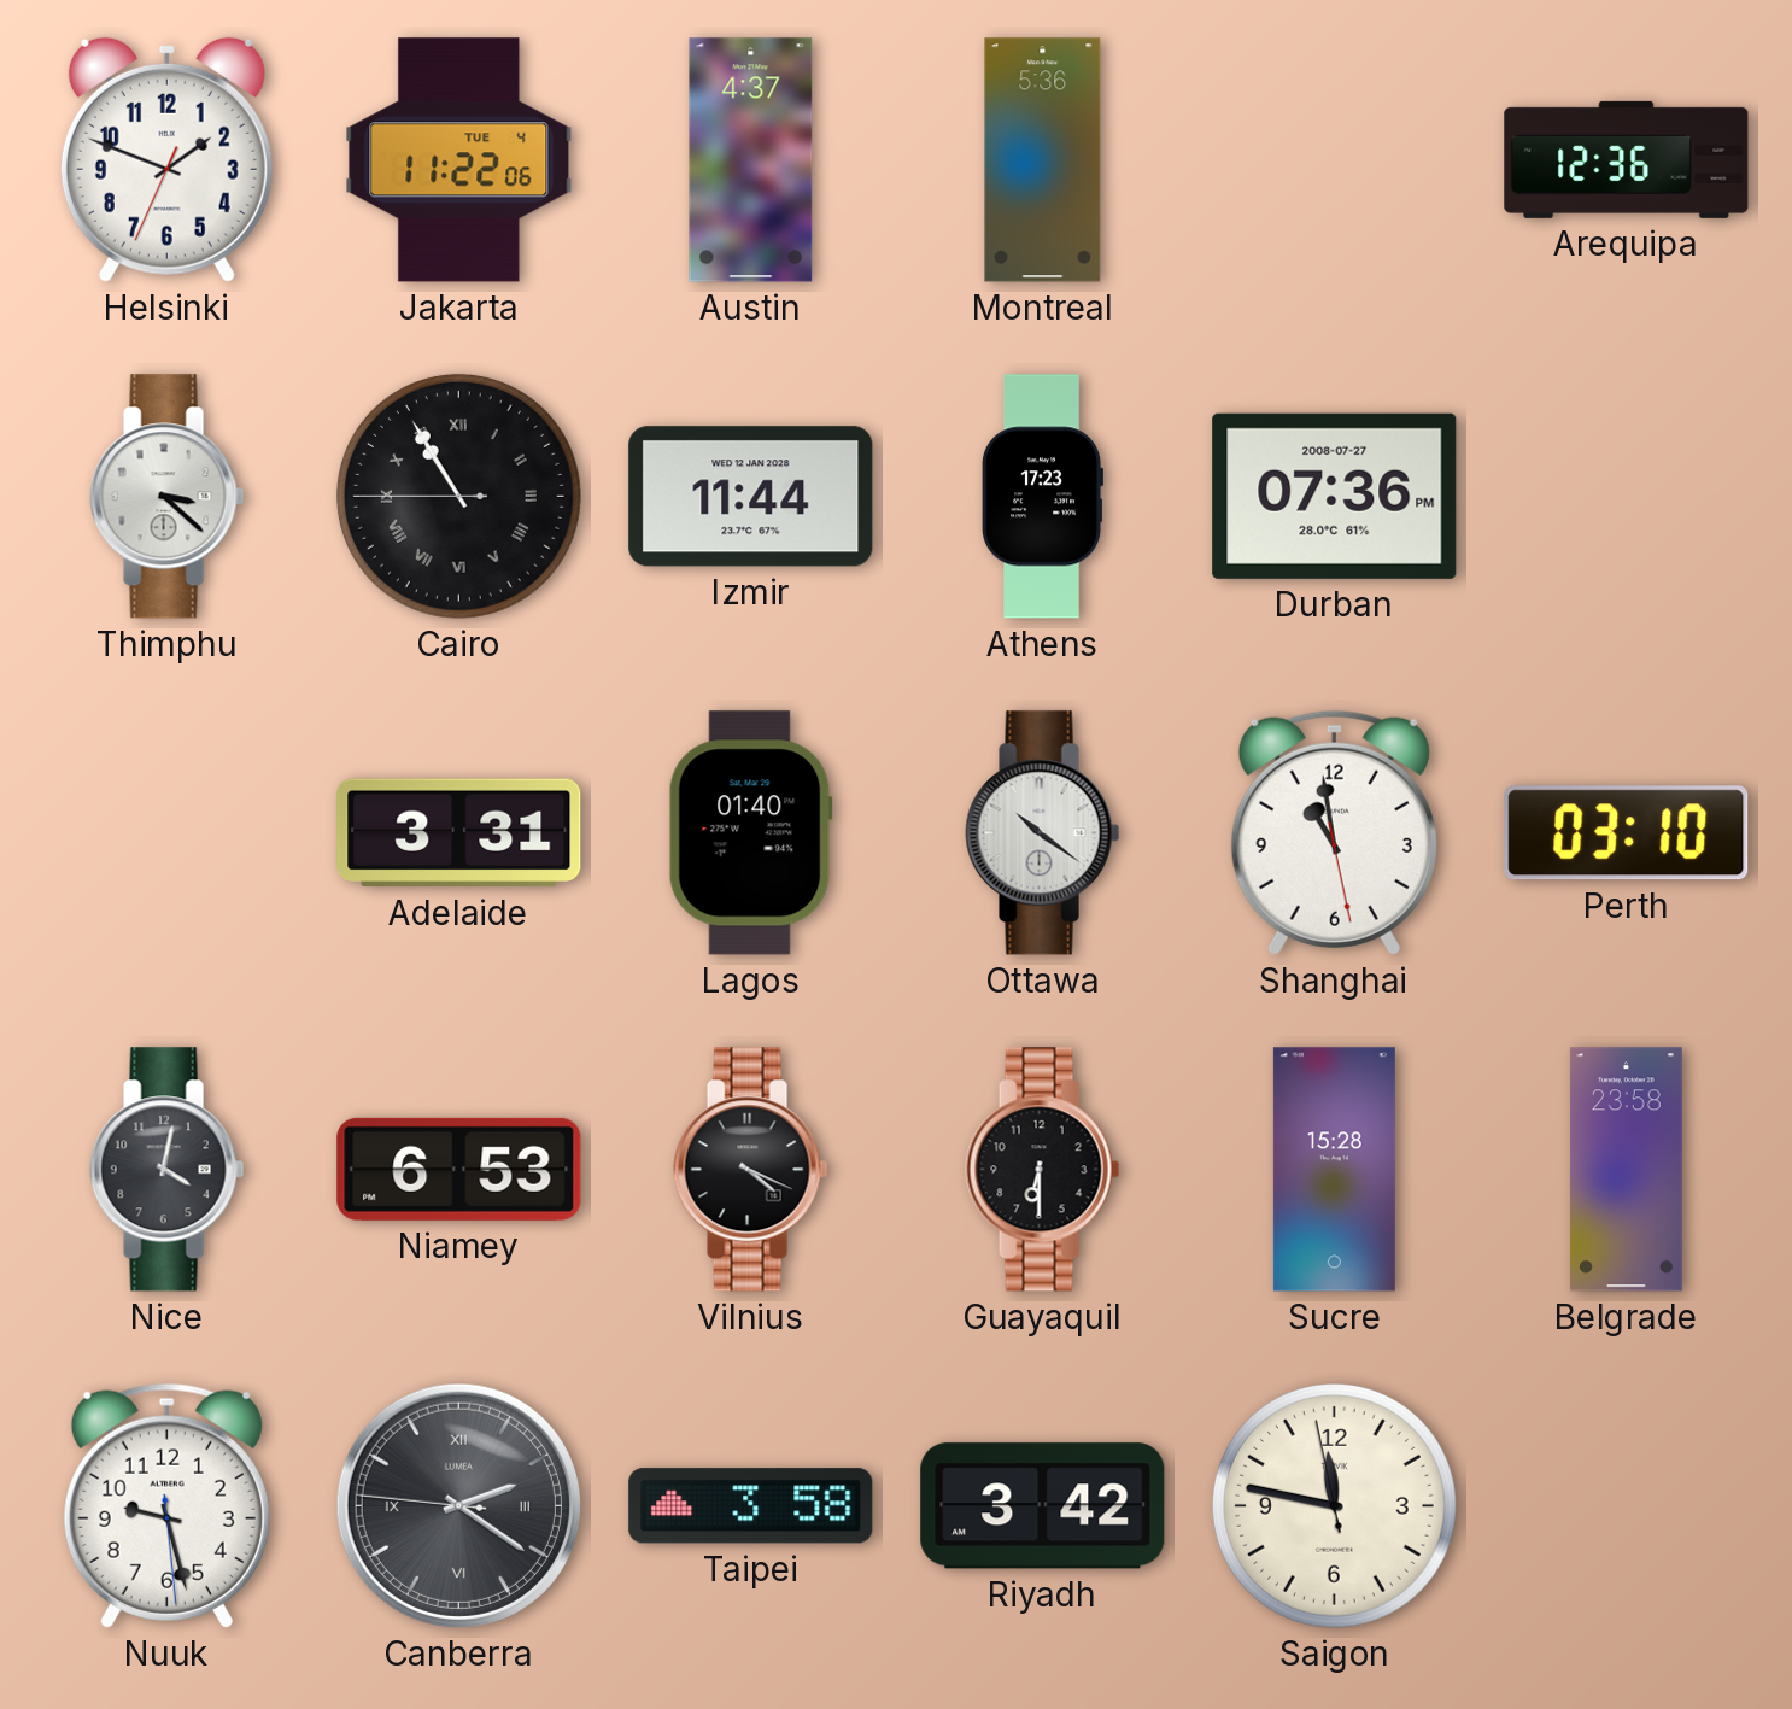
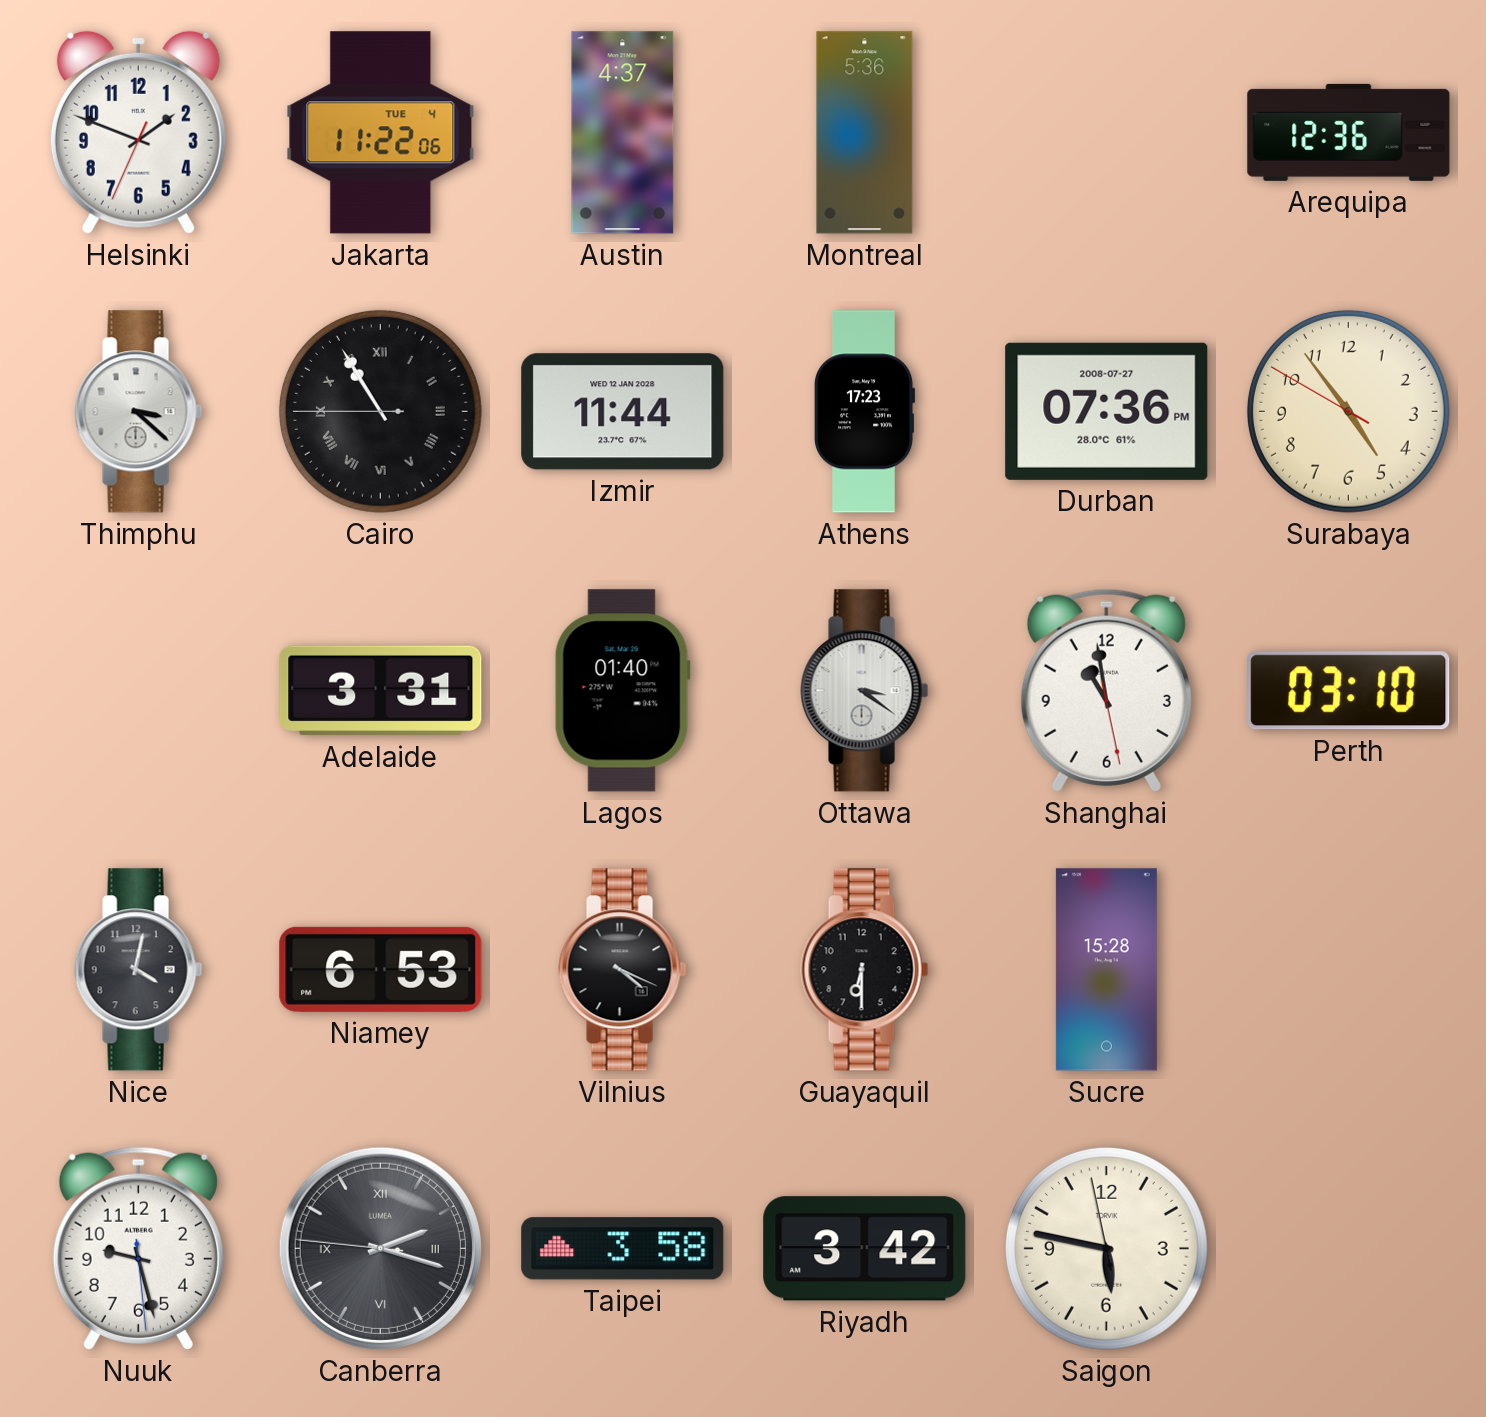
Surabaya: none -> 4:53 (1348, 411)
Ottawa: 10:21 -> 3:21 (865, 691)
Belgrade: 23:58 -> none (1627, 1170)
Canberra: 2:20 -> 2:17 (380, 1248)
Saigon: 11:46 -> 5:46 (1106, 1248)
